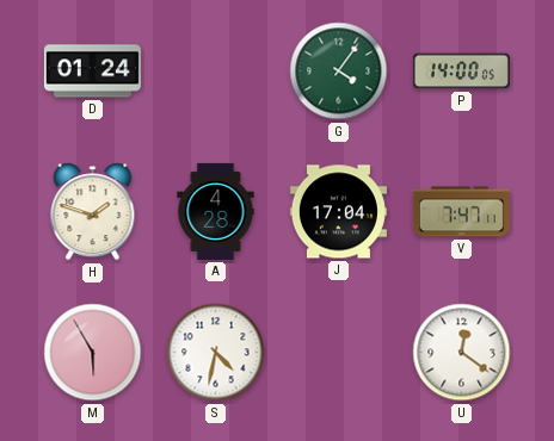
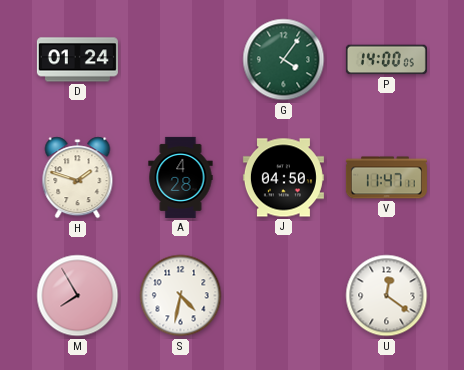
J: 17:04 -> 04:50 (283, 178)
V: 7:47 -> 11:47 (386, 178)
M: 5:55 -> 7:55 (78, 296)
